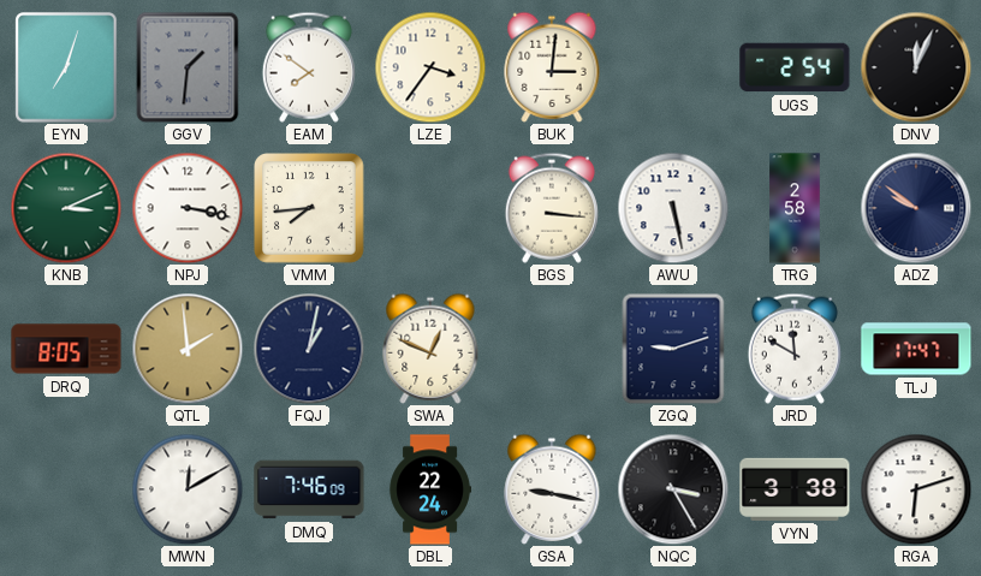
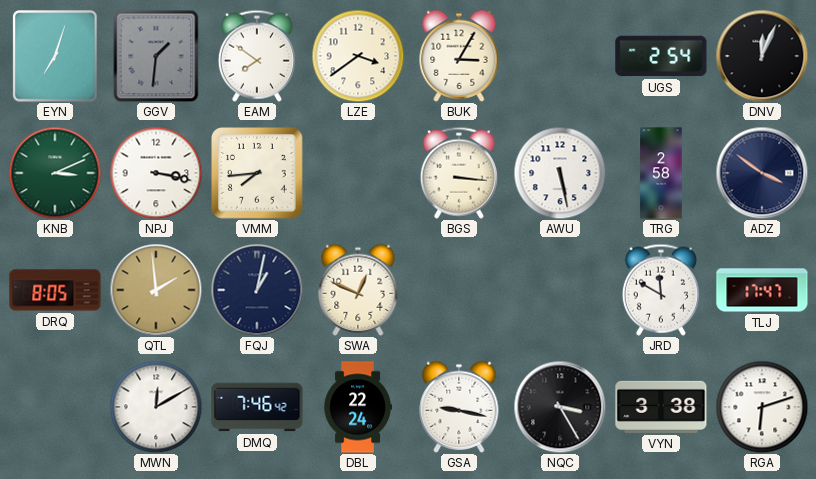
LZE: 3:36 -> 3:39 (358, 56)
BUK: 3:01 -> 3:05 (459, 56)
ADZ: 9:51 -> 3:51 (762, 173)
ZGQ: 9:12 -> none (673, 349)
DMQ: 7:46:09 -> 7:46:42 (257, 407)
